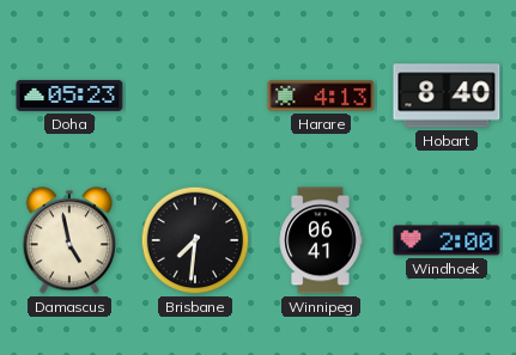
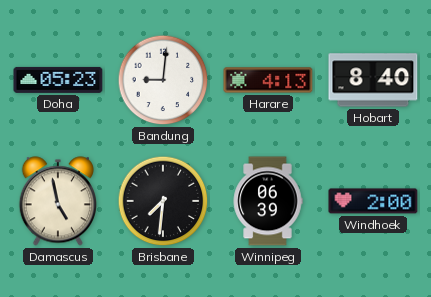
Bandung: none -> 9:01 (163, 80)
Winnipeg: 06:41 -> 06:39 (268, 201)
